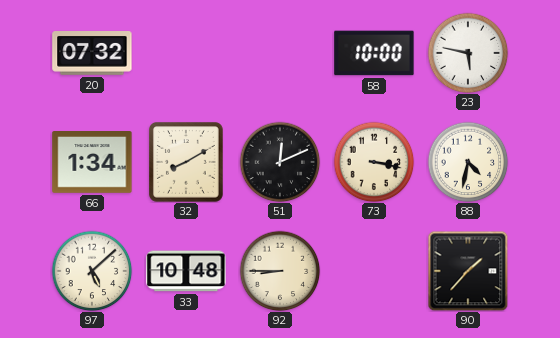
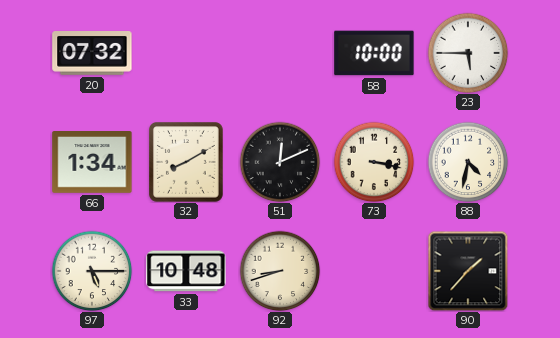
23: 5:47 -> 5:45 (468, 53)
97: 5:08 -> 5:15 (92, 271)
92: 8:45 -> 8:42 (280, 271)
